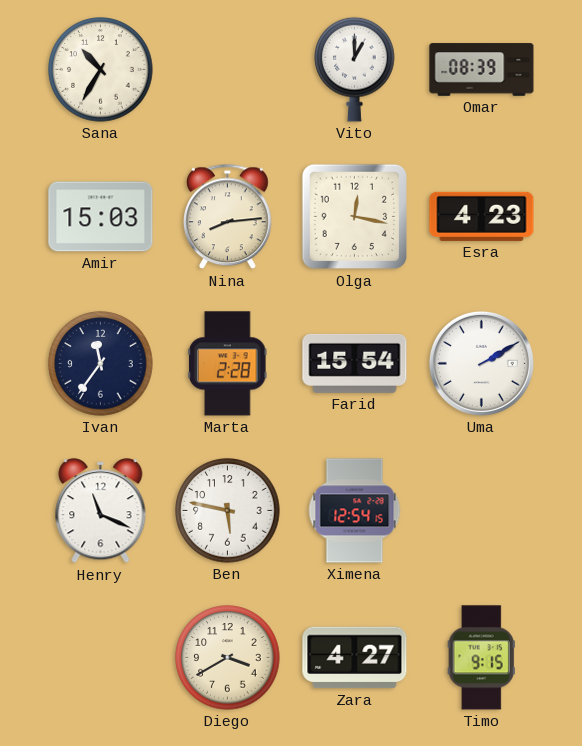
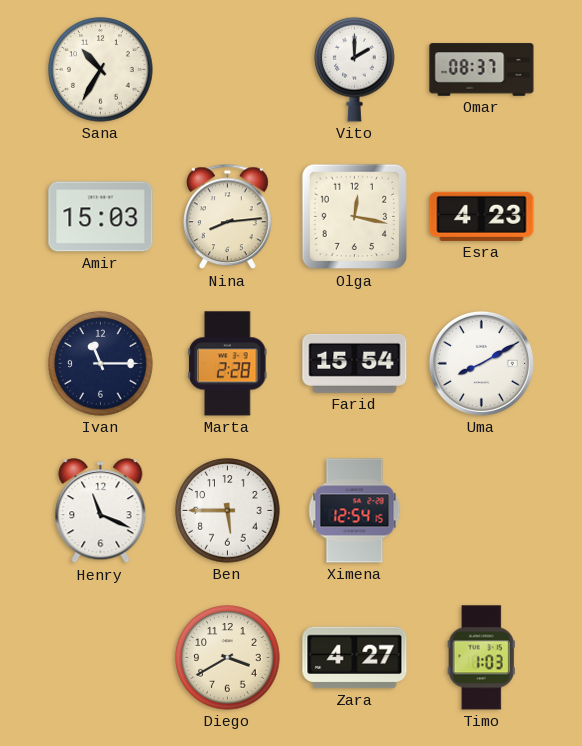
Vito: 1:00 -> 2:00 (355, 69)
Omar: 08:39 -> 08:37 (482, 70)
Ivan: 11:36 -> 11:15 (101, 364)
Uma: 2:10 -> 8:10 (481, 363)
Ben: 5:47 -> 5:45 (228, 511)
Timo: 9:15 -> 1:03 (481, 658)
